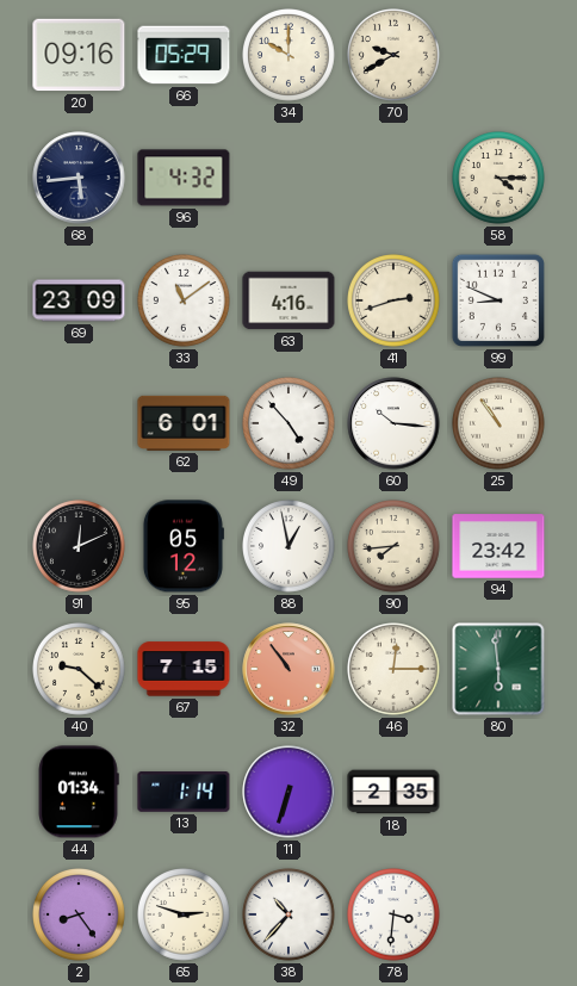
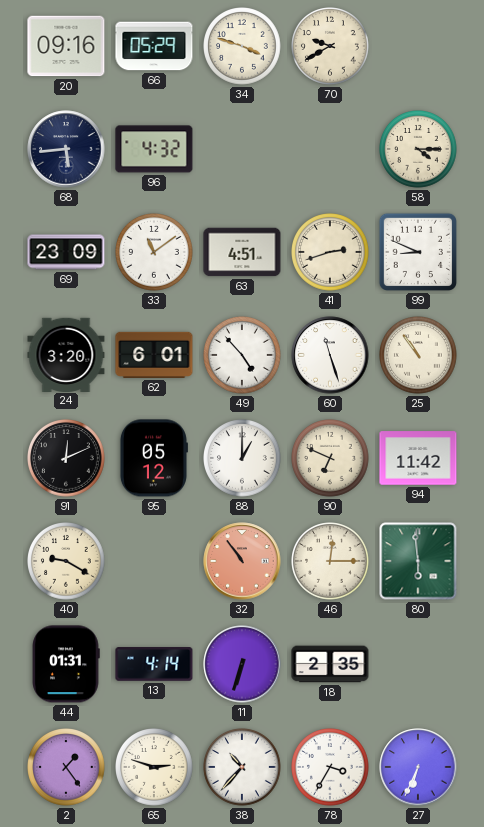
34: 10:00 -> 3:48 (243, 47)
63: 4:16 -> 4:51 (242, 252)
24: none -> 3:20 (66, 354)
60: 10:16 -> 11:27 (330, 355)
88: 12:58 -> 1:00 (243, 459)
90: 7:44 -> 6:49 (331, 459)
94: 23:42 -> 11:42 (418, 458)
40: 9:22 -> 9:20 (67, 562)
67: 7:15 -> none (184, 669)
44: 01:34 -> 01:31 (66, 664)
13: 1:14 -> 4:14 (154, 664)
2: 8:24 -> 1:24 (67, 768)
78: 3:31 -> 3:35 (331, 768)
27: none -> 6:34 (418, 767)
